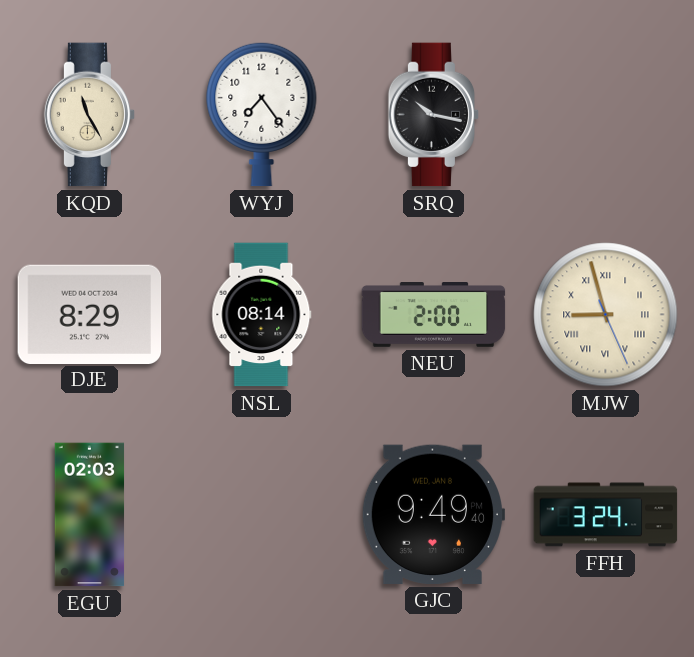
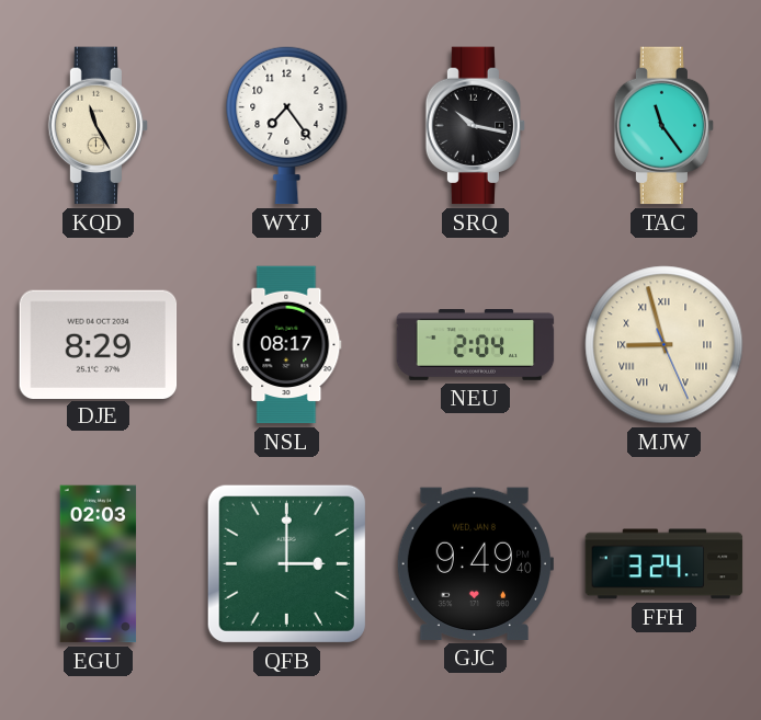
TAC: none -> 11:24 (665, 126)
NSL: 08:14 -> 08:17 (287, 345)
NEU: 2:00 -> 2:04 (476, 345)
QFB: none -> 3:00 (286, 563)
